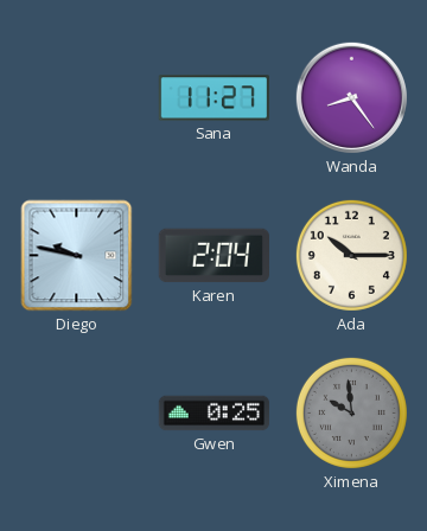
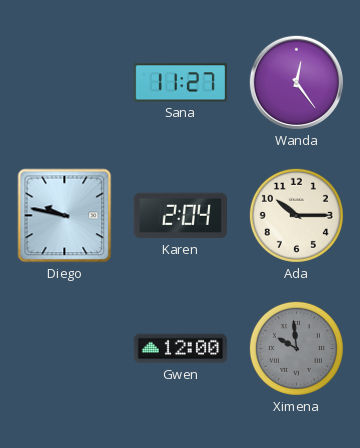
Wanda: 8:24 -> 12:24 (296, 82)
Gwen: 0:25 -> 12:00 (181, 349)
